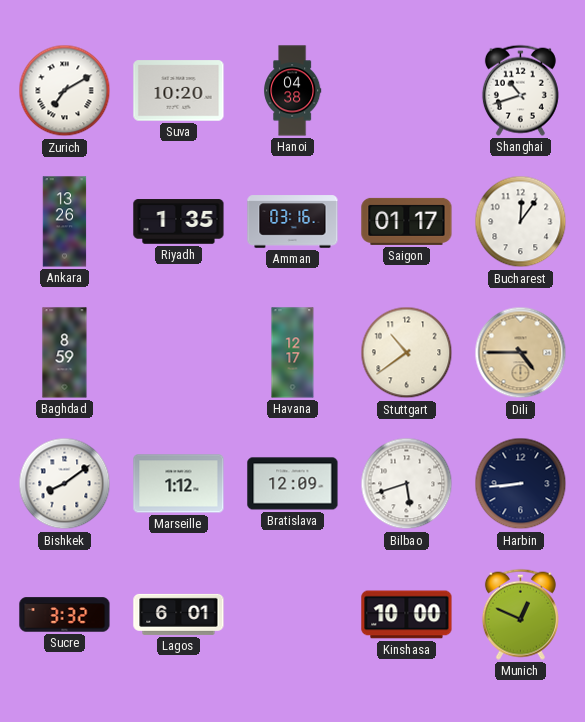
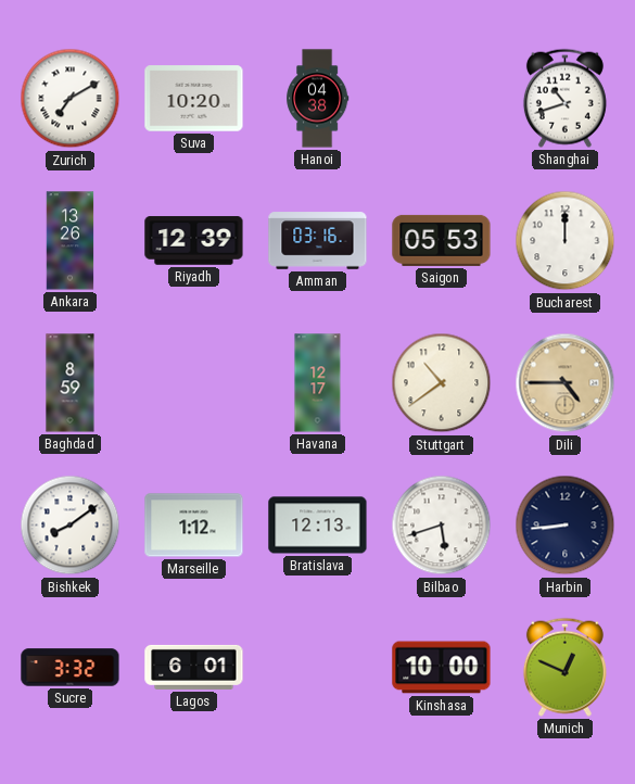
Riyadh: 1:35 -> 12:39 (194, 241)
Saigon: 01:17 -> 05:53 (442, 240)
Bucharest: 12:06 -> 12:00 (566, 241)
Bratislava: 12:09 -> 12:13 (318, 526)
